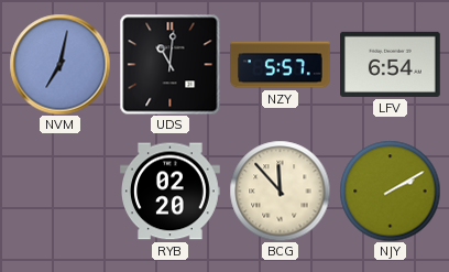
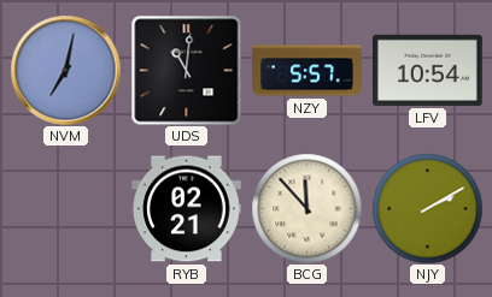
LFV: 6:54 -> 10:54 (428, 70)
RYB: 02:20 -> 02:21 (187, 209)
